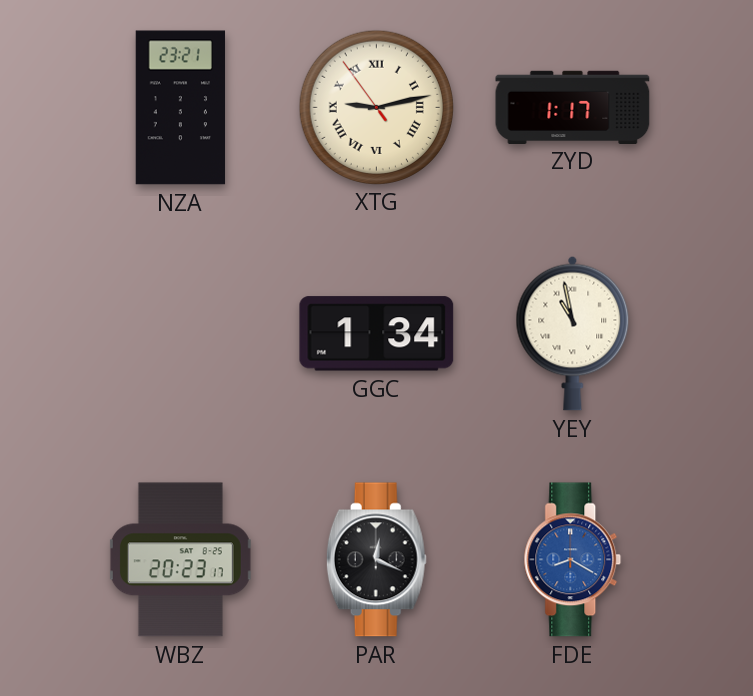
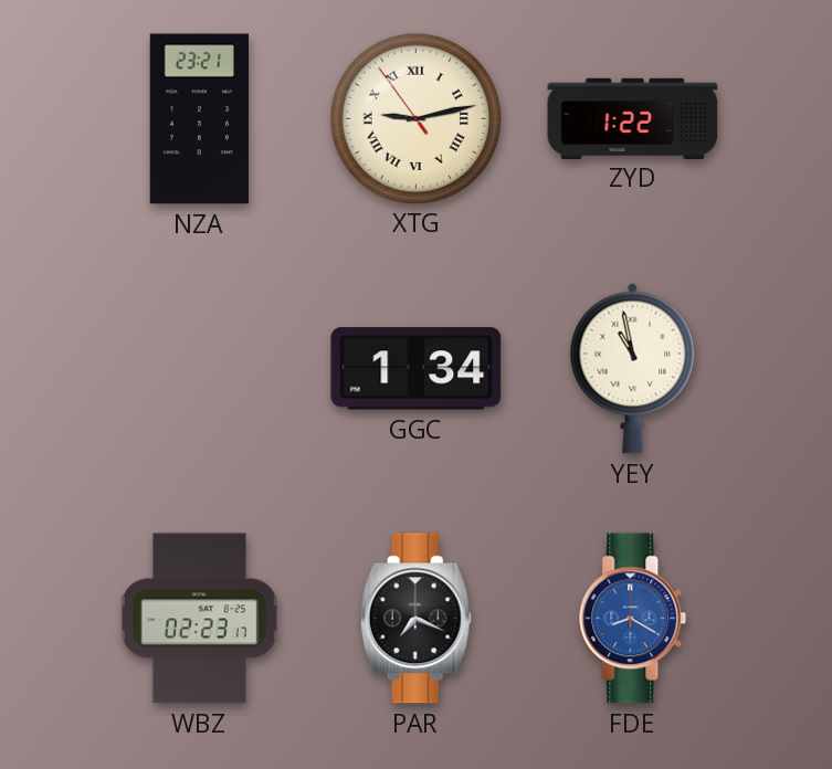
ZYD: 1:17 -> 1:22 (633, 118)
WBZ: 20:23 -> 02:23 (199, 619)
PAR: 12:19 -> 7:19 (415, 619)
